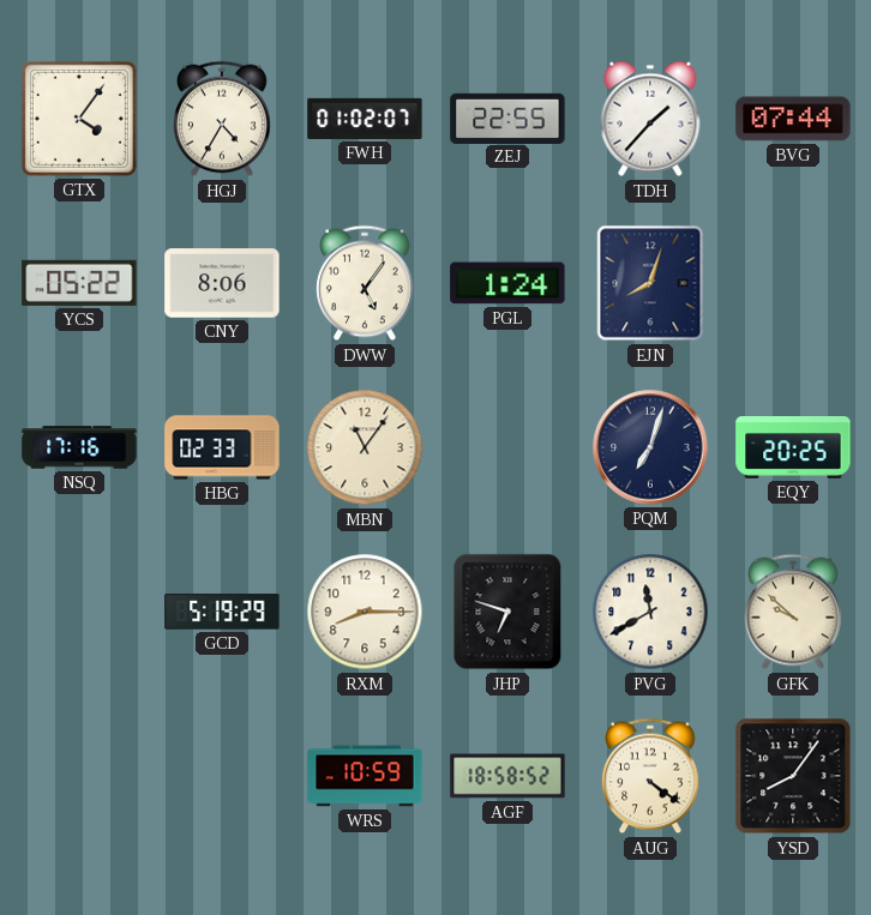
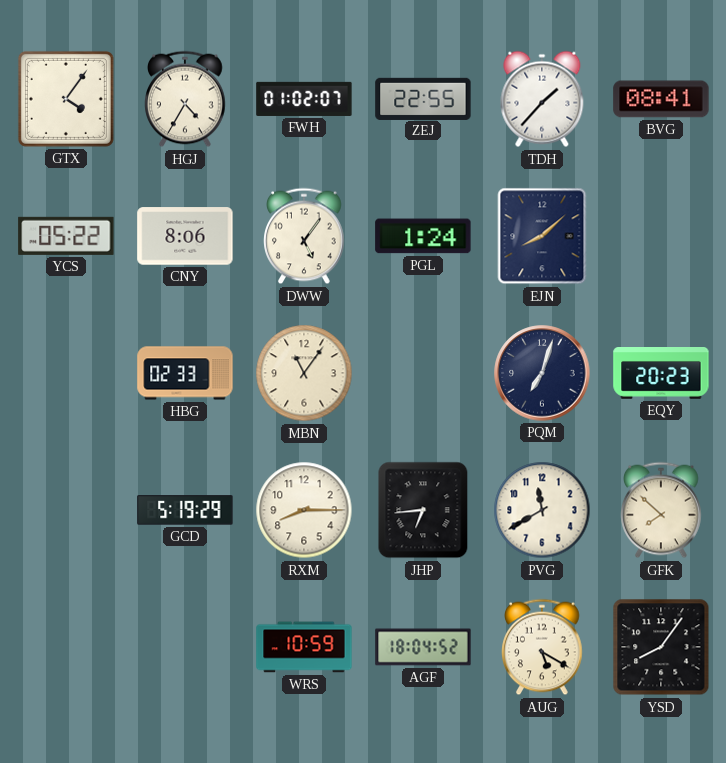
BVG: 07:44 -> 08:41 (661, 99)
EJN: 8:03 -> 8:08 (542, 236)
NSQ: 17:16 -> none (79, 447)
EQY: 20:25 -> 20:23 (661, 374)
JHP: 6:48 -> 6:44 (423, 510)
GFK: 9:52 -> 7:52 (661, 510)
AGF: 18:58 -> 18:04 (423, 647)
AUG: 4:21 -> 5:20 (542, 647)
